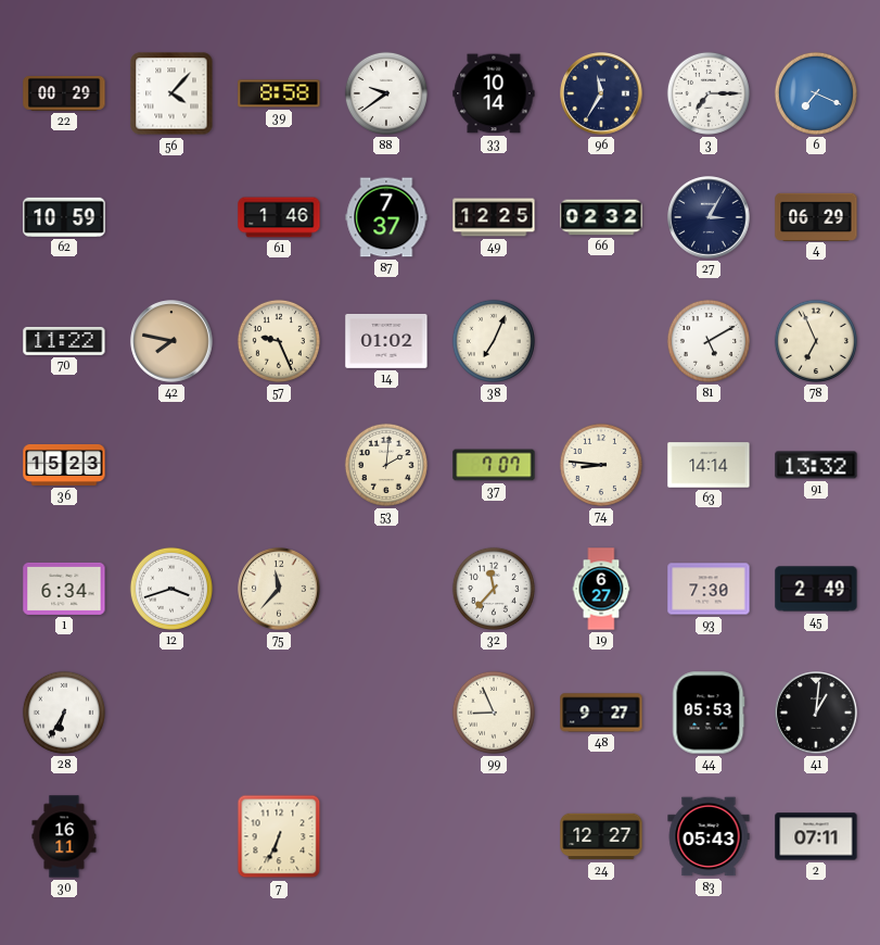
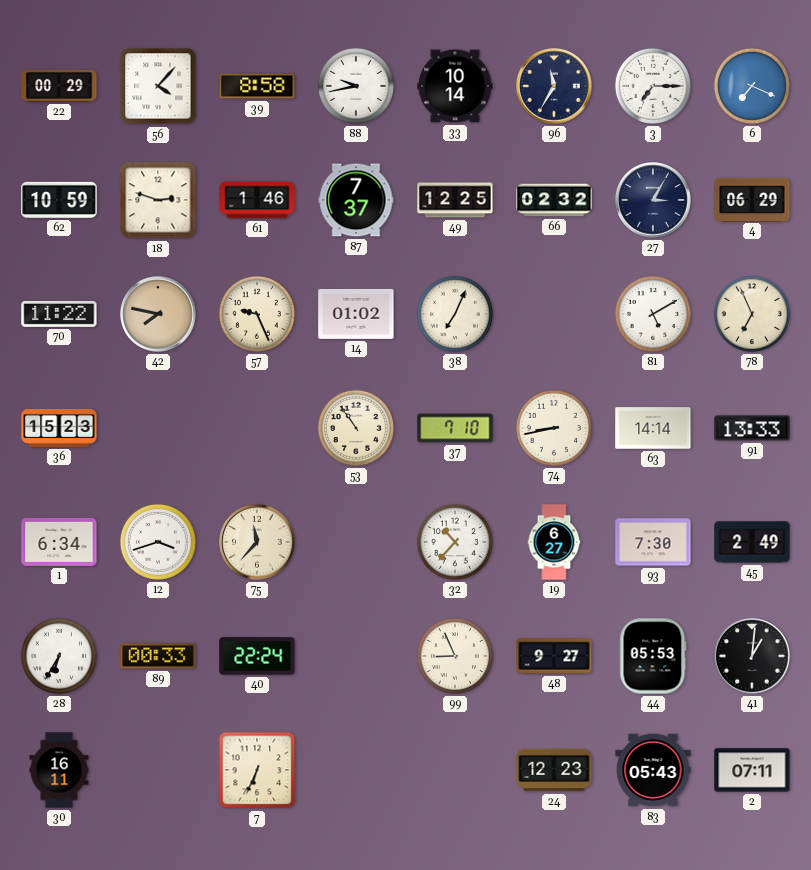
88: 9:39 -> 9:43 (356, 86)
18: none -> 2:48 (158, 200)
53: 2:01 -> 10:54 (356, 428)
37: 7:07 -> 7:10 (455, 428)
74: 8:46 -> 8:43 (554, 428)
91: 13:32 -> 13:33 (752, 428)
32: 11:37 -> 10:37 (455, 542)
89: none -> 00:33 (158, 656)
40: none -> 22:24 (257, 656)
24: 12:27 -> 12:23 (554, 770)
